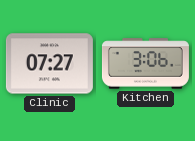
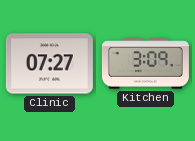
Kitchen: 3:06 -> 3:09 (145, 64)
